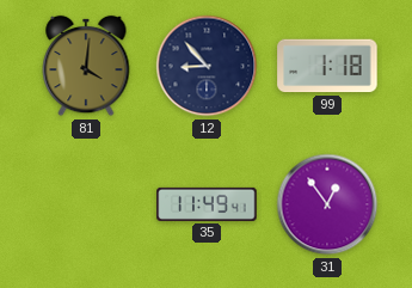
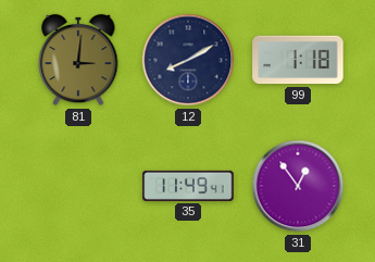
81: 4:01 -> 3:01 (78, 60)
12: 8:53 -> 8:10 (188, 60)
